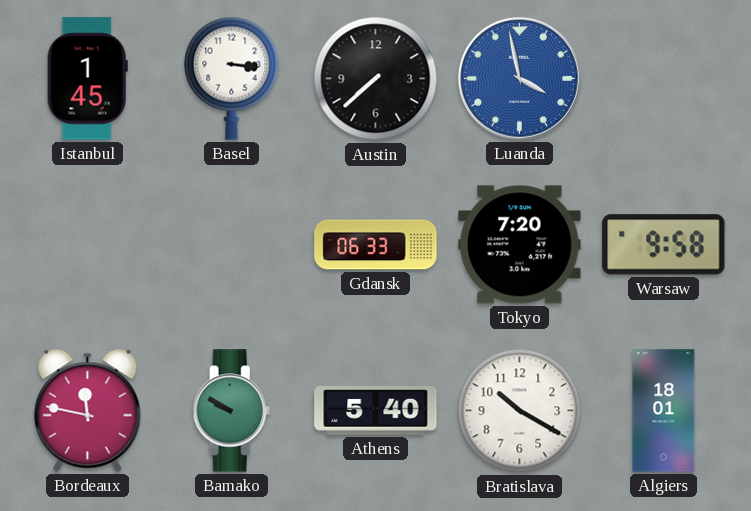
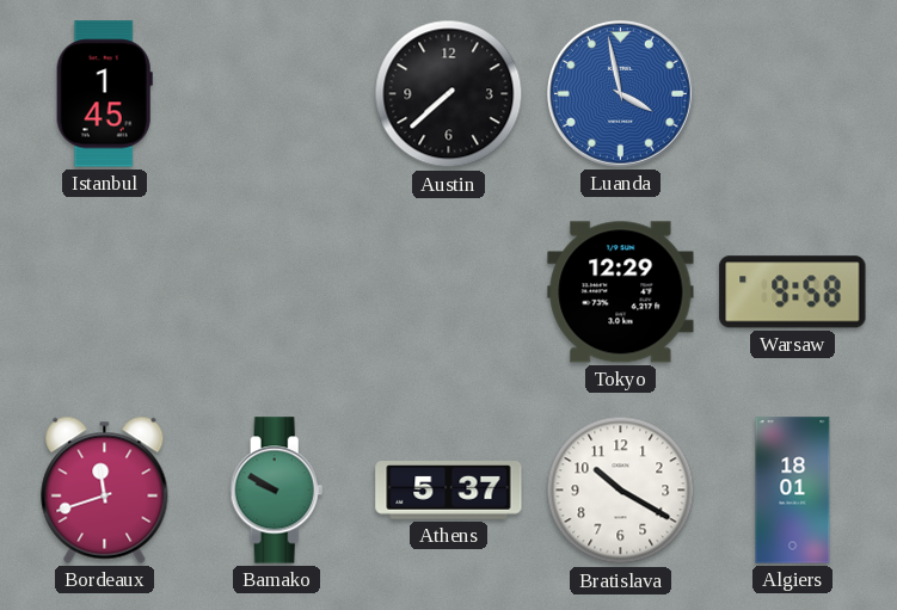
Basel: 3:16 -> none (232, 78)
Gdansk: 06:33 -> none (376, 245)
Tokyo: 7:20 -> 12:29 (621, 292)
Bordeaux: 11:47 -> 11:42 (105, 489)
Athens: 5:40 -> 5:37 (449, 491)
